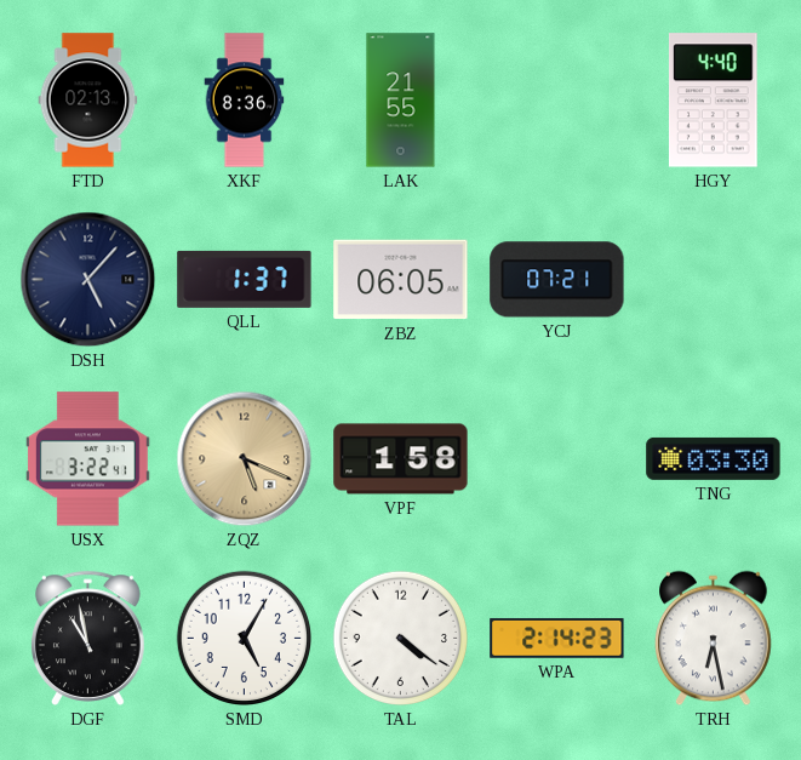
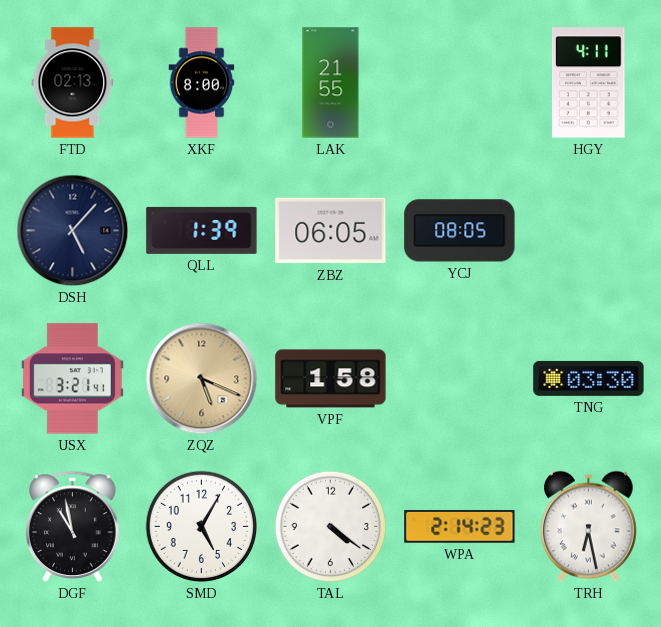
XKF: 8:36 -> 8:00 (202, 83)
HGY: 4:40 -> 4:11 (589, 83)
QLL: 1:37 -> 1:39 (202, 230)
YCJ: 07:21 -> 08:05 (460, 231)
USX: 3:22 -> 3:21 (72, 379)
